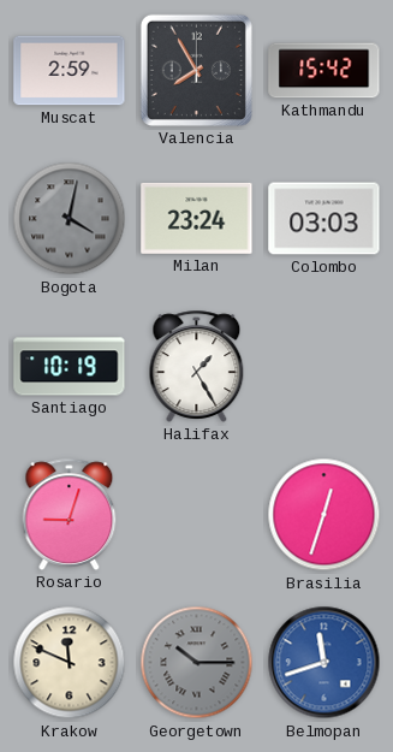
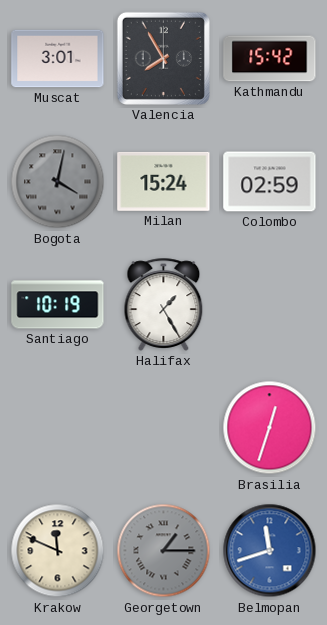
Muscat: 2:59 -> 3:01 (58, 59)
Milan: 23:24 -> 15:24 (164, 181)
Colombo: 03:03 -> 02:59 (270, 182)
Rosario: 9:03 -> none (70, 514)
Georgetown: 10:15 -> 1:15 (164, 551)
